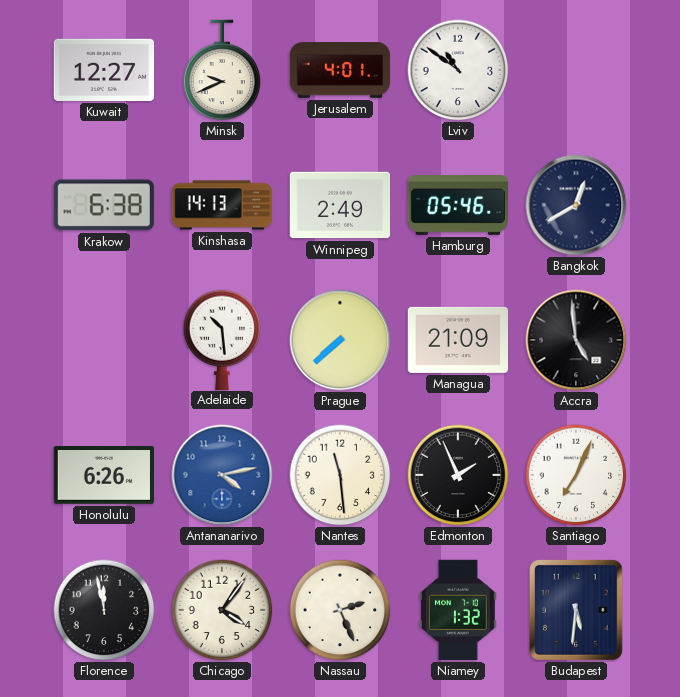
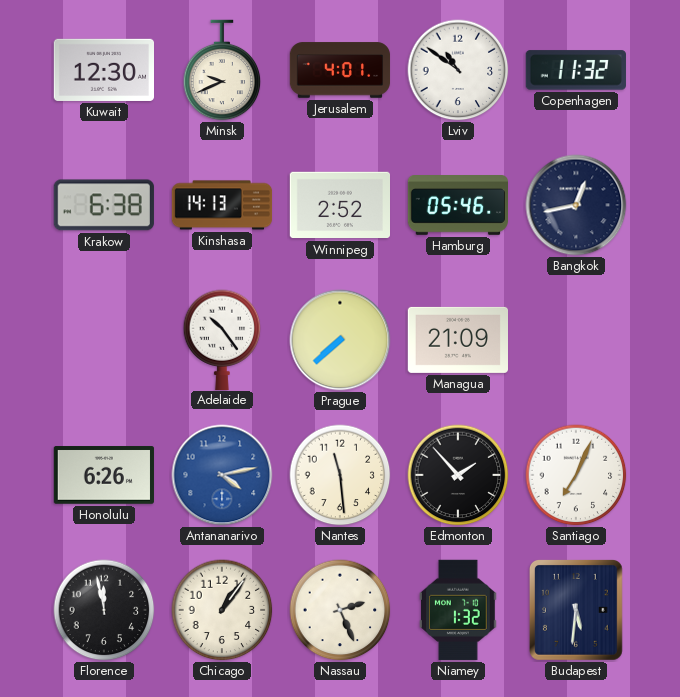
Kuwait: 12:27 -> 12:30 (103, 70)
Copenhagen: none -> 11:32 (576, 70)
Winnipeg: 2:49 -> 2:52 (339, 205)
Bangkok: 12:40 -> 12:43 (576, 205)
Adelaide: 10:29 -> 10:24 (222, 339)
Accra: 4:59 -> none (576, 340)
Edmonton: 1:56 -> 1:53 (458, 475)
Chicago: 4:06 -> 1:06 (222, 610)
